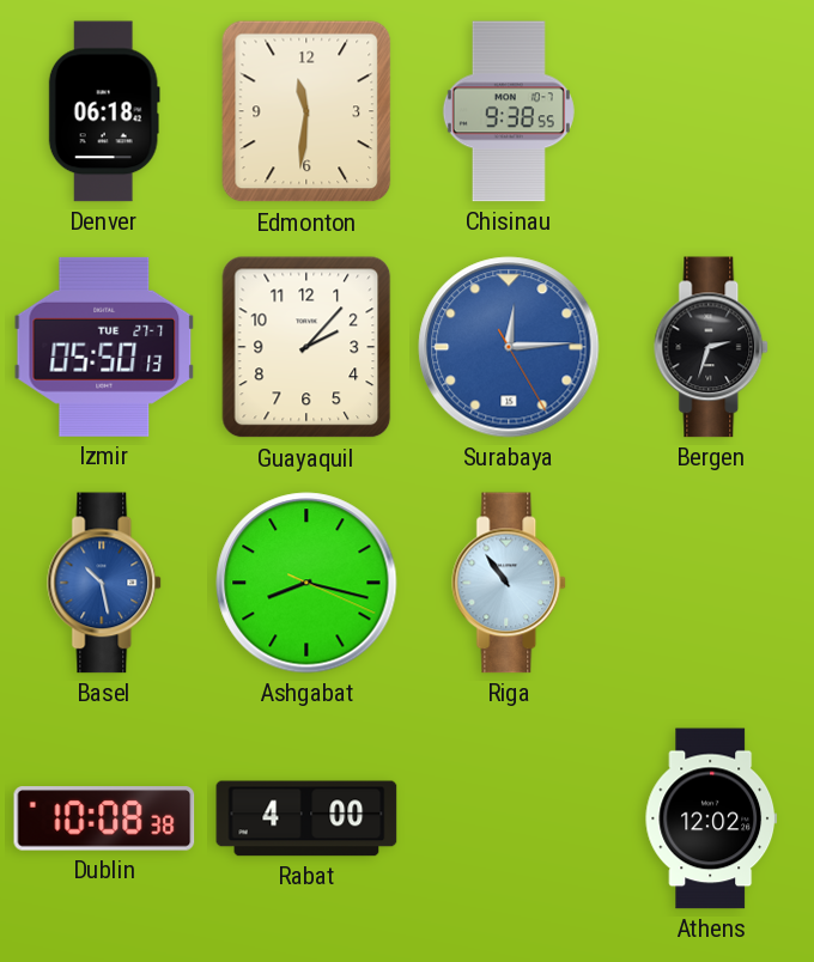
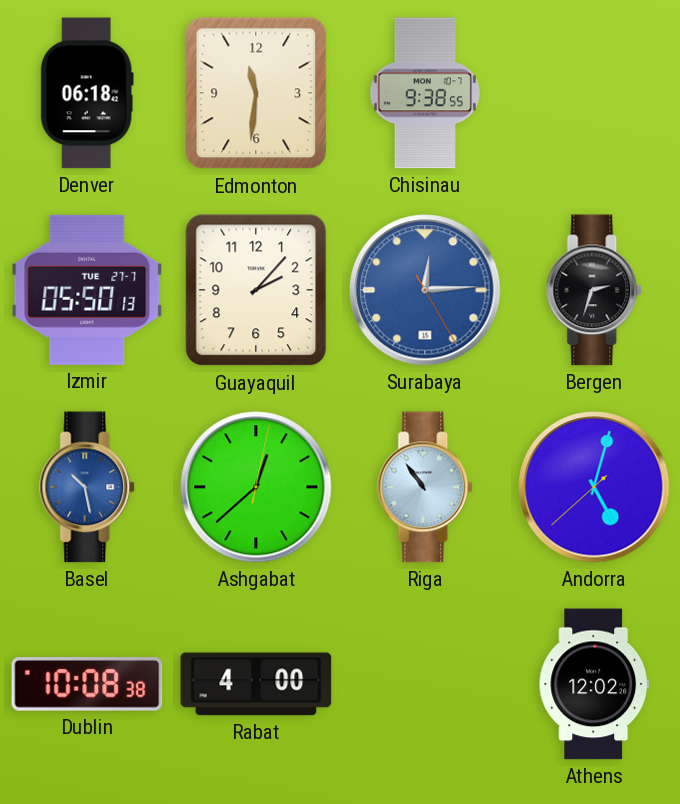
Ashgabat: 8:17 -> 12:38 (256, 487)
Andorra: none -> 5:02 (594, 487)
